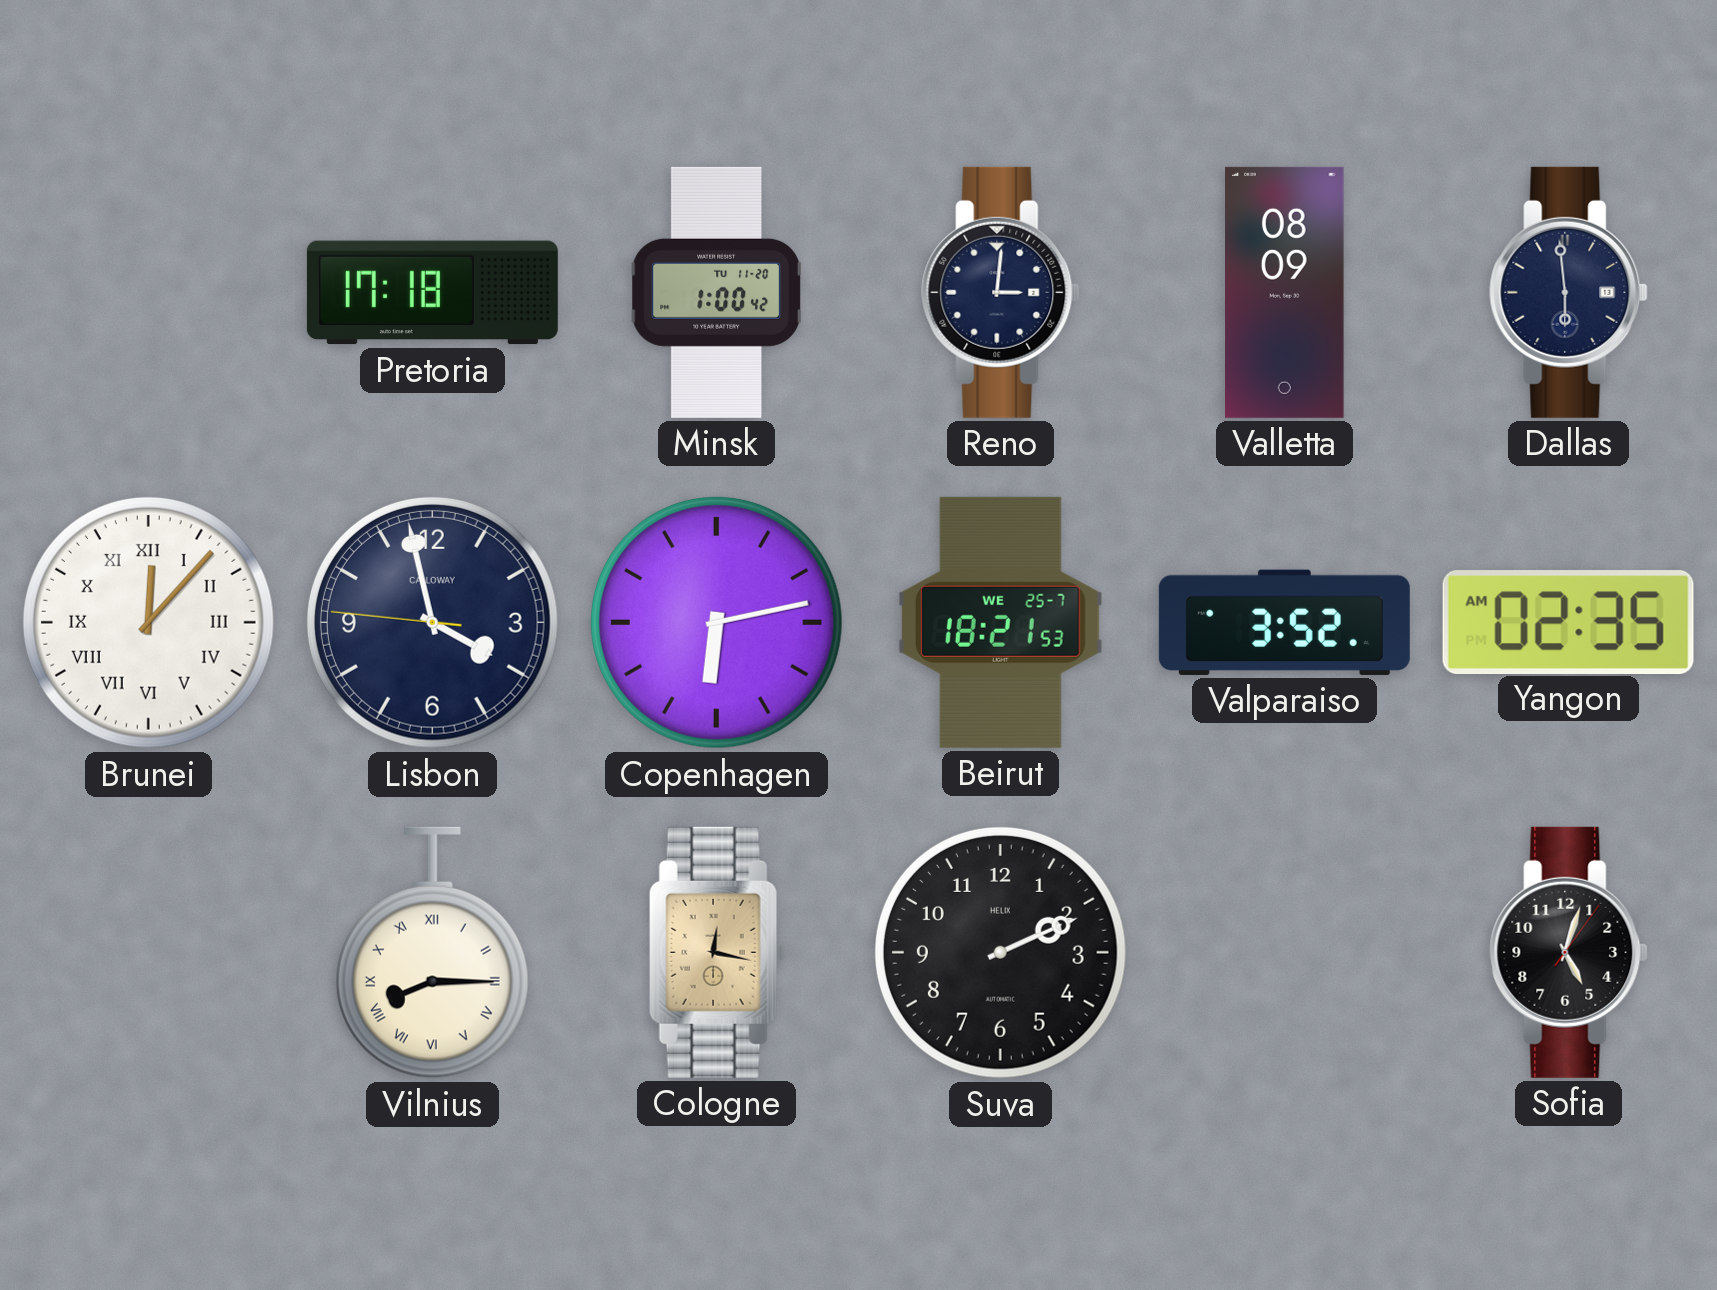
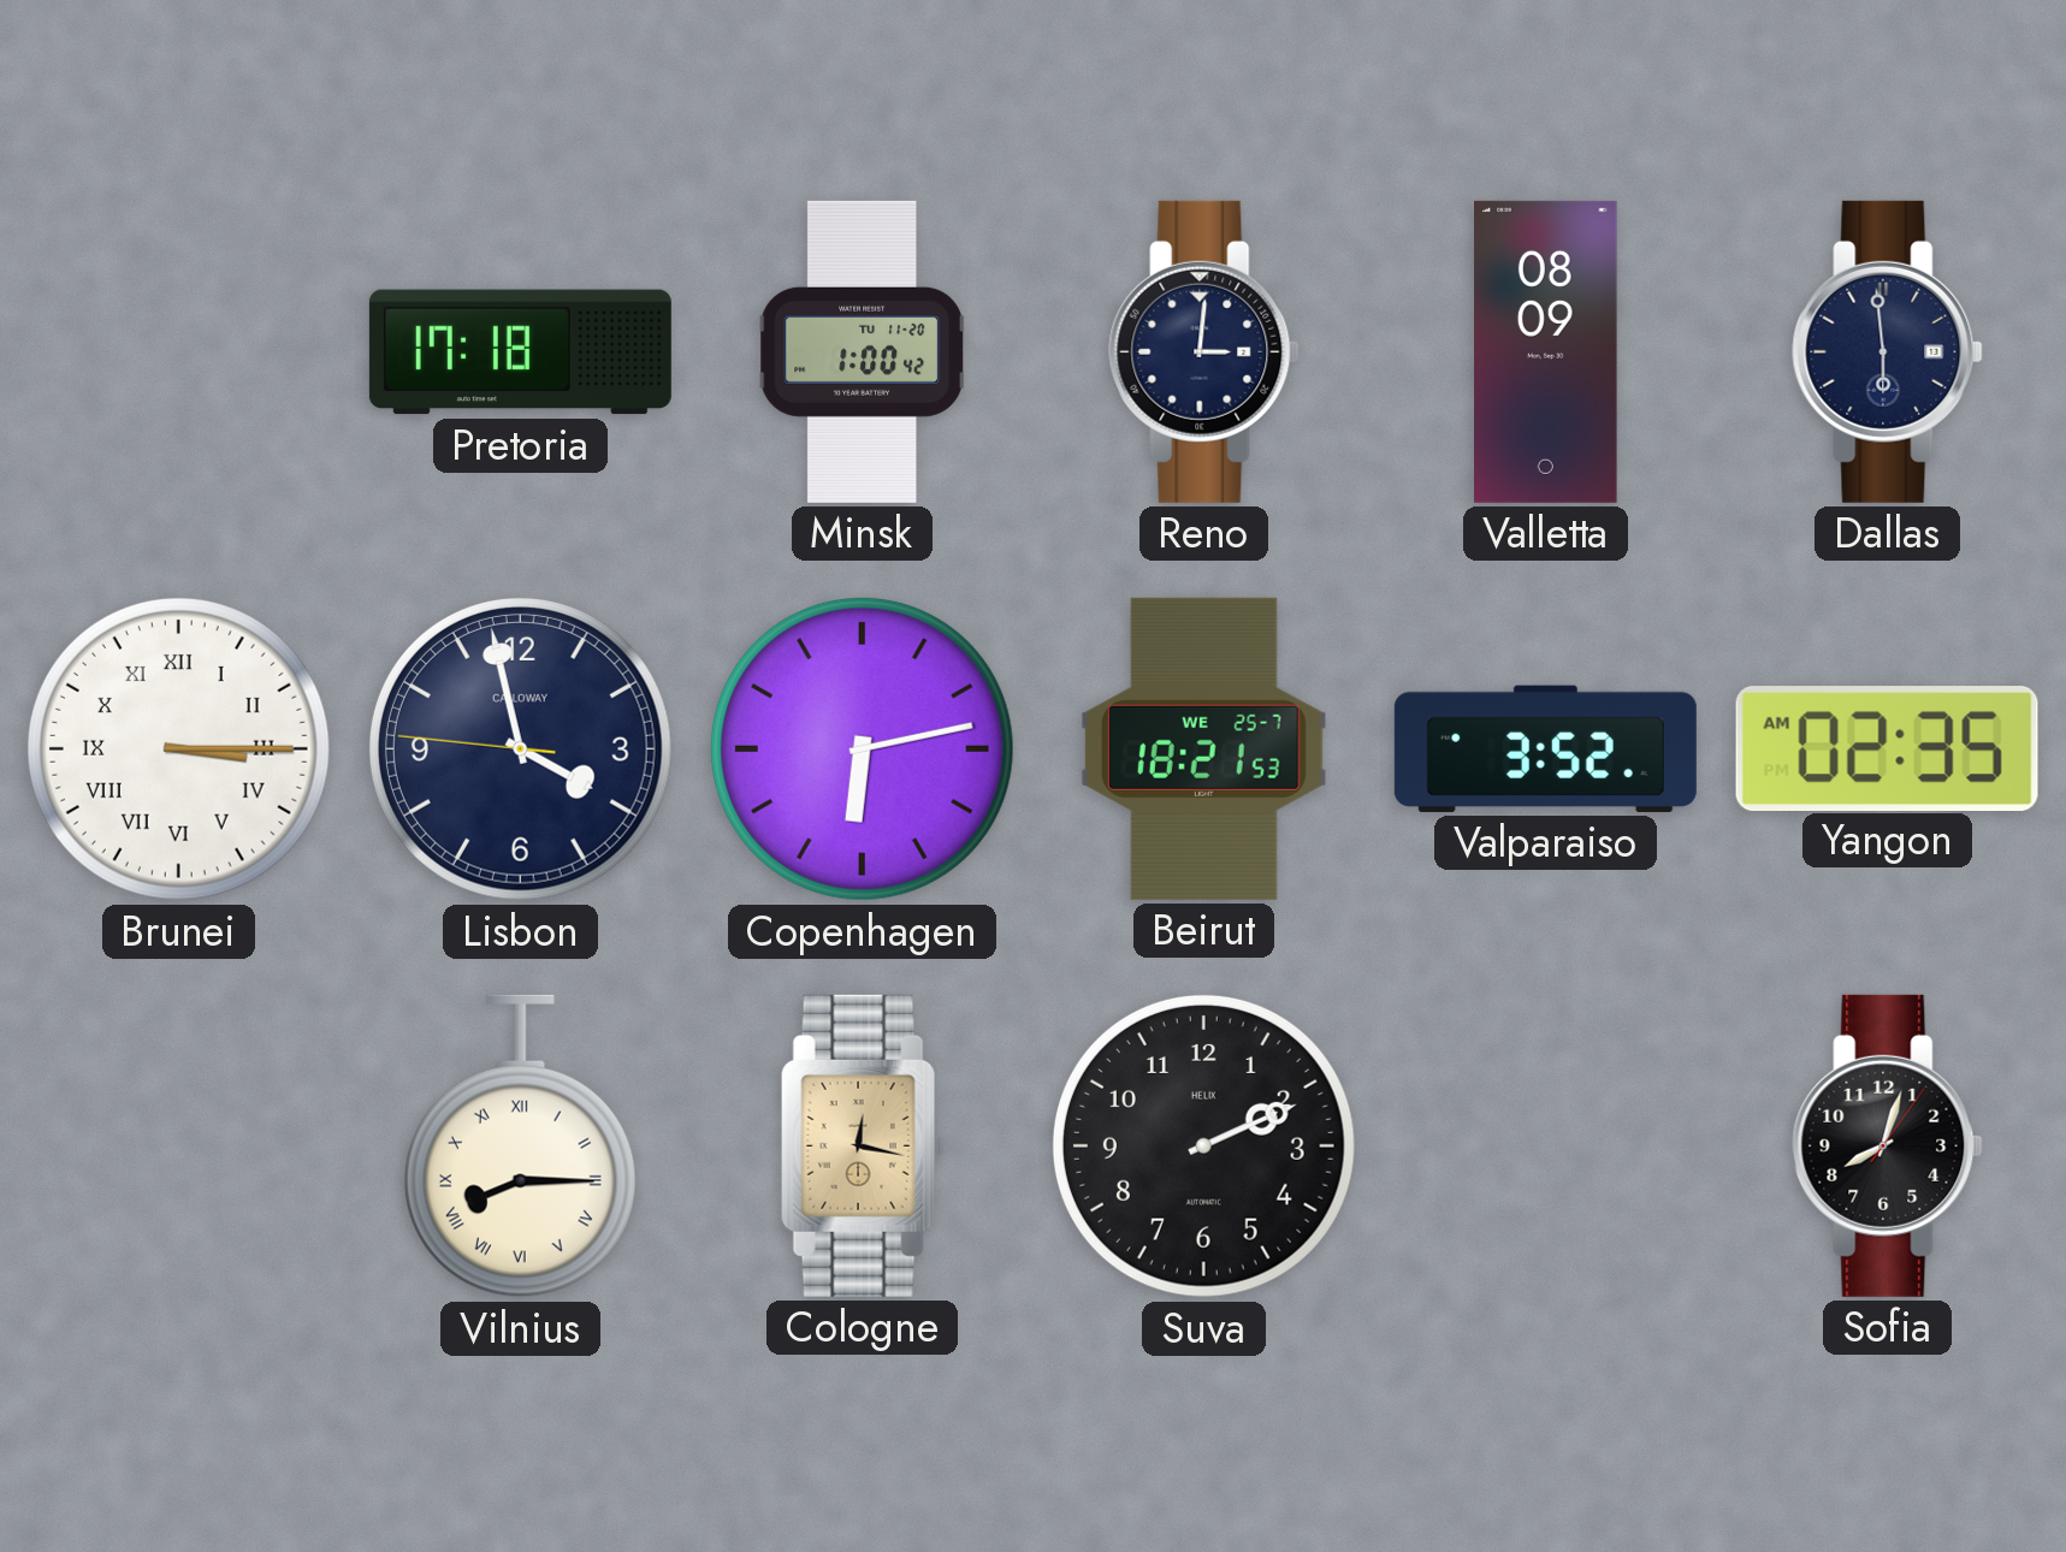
Brunei: 12:07 -> 3:15 (178, 748)
Sofia: 5:03 -> 8:03 (1888, 1145)
